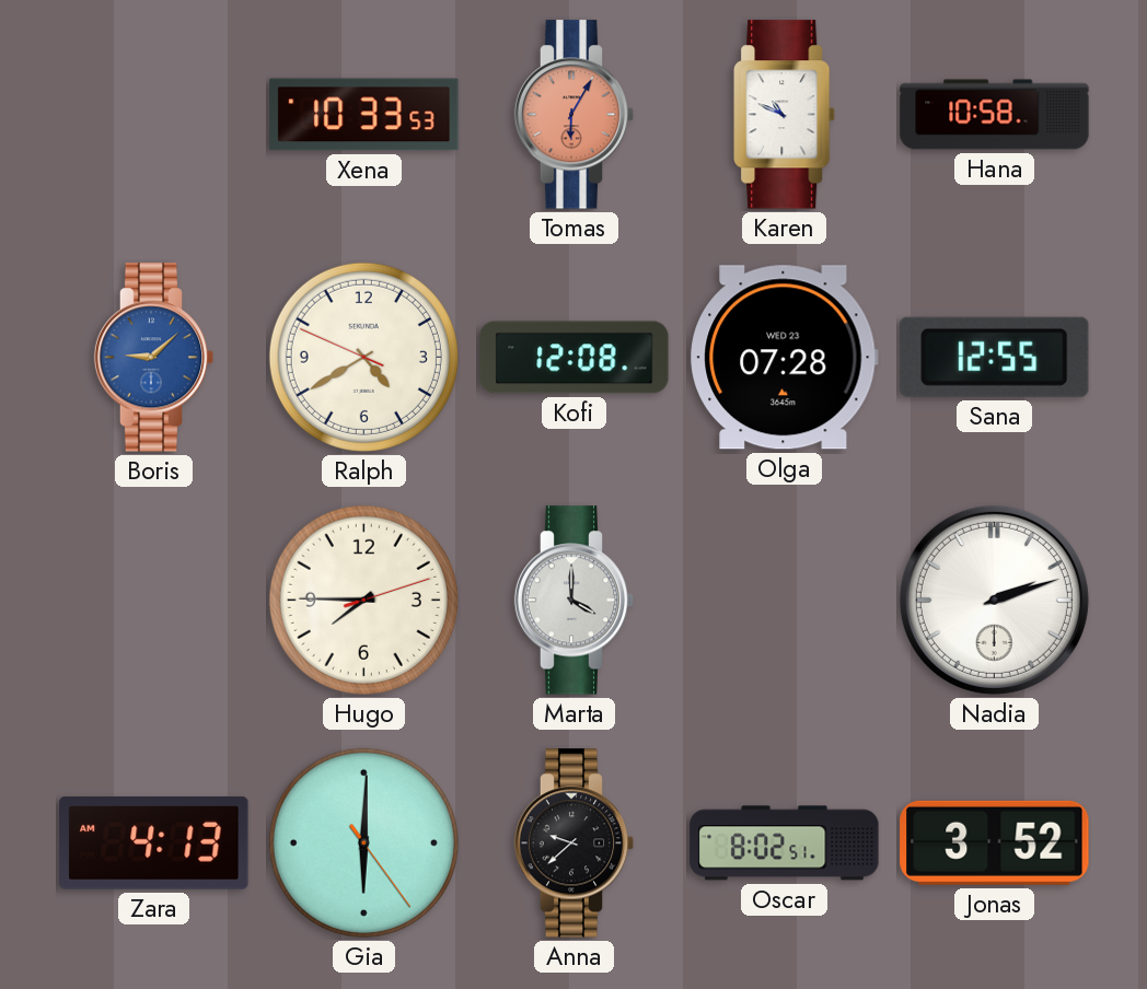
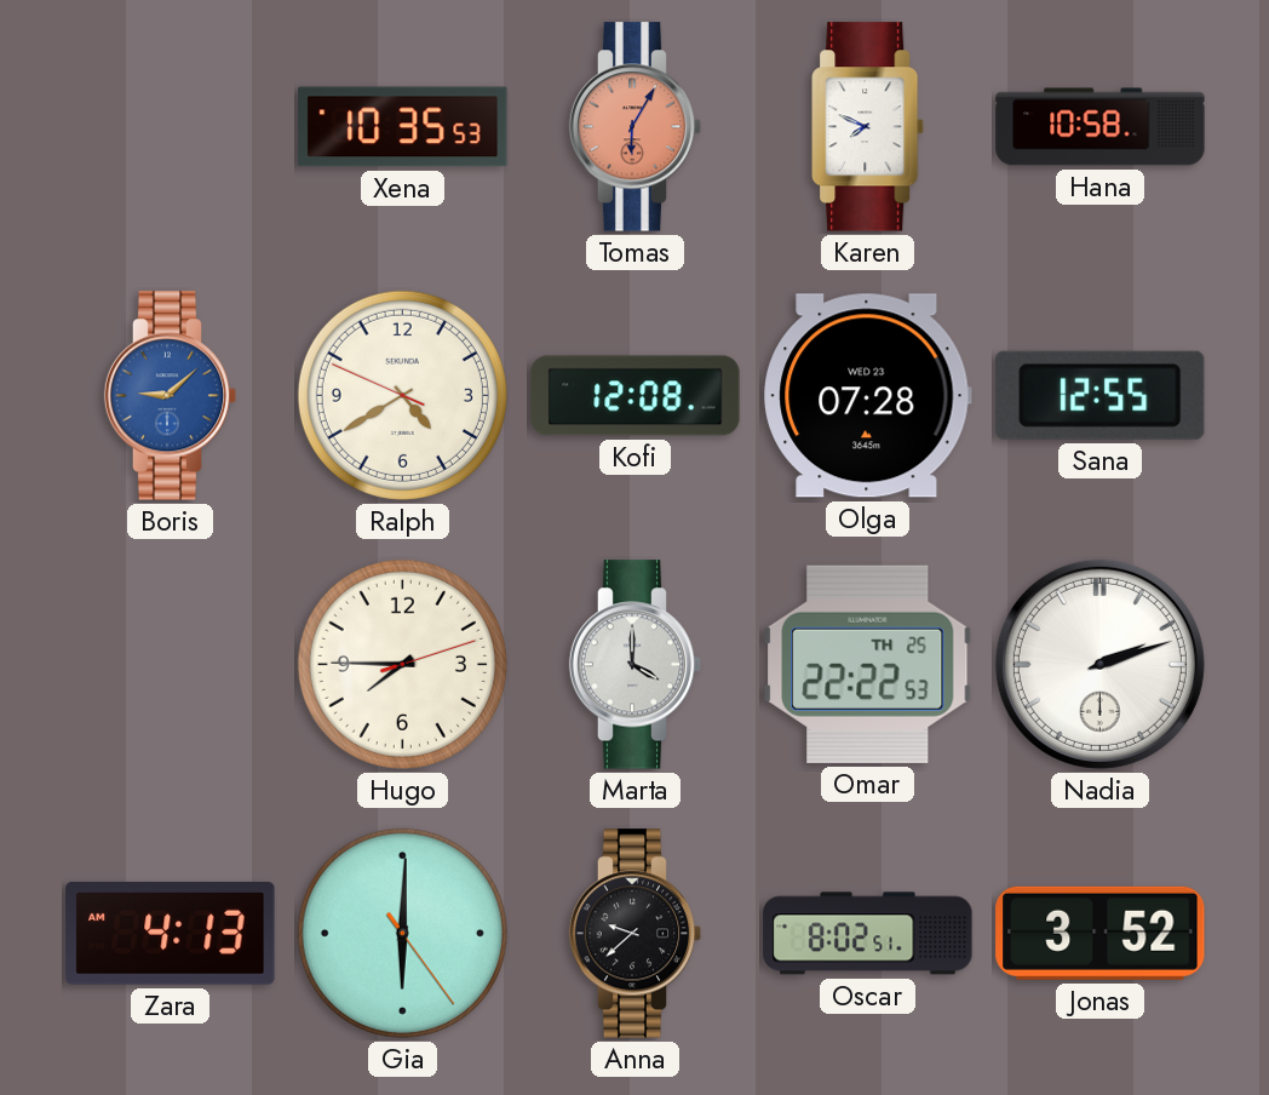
Xena: 10:33 -> 10:35 (403, 127)
Karen: 10:49 -> 7:49 (868, 127)
Omar: none -> 22:22 (868, 664)
